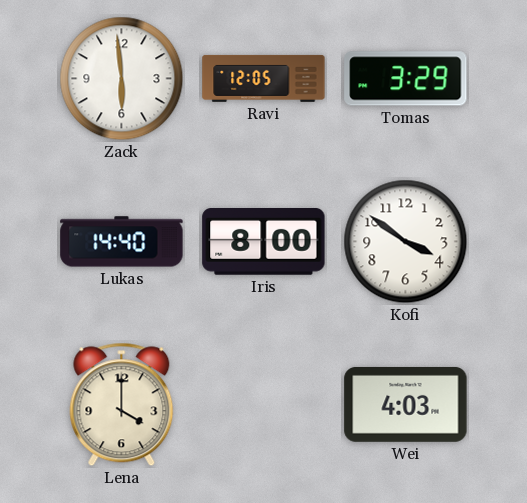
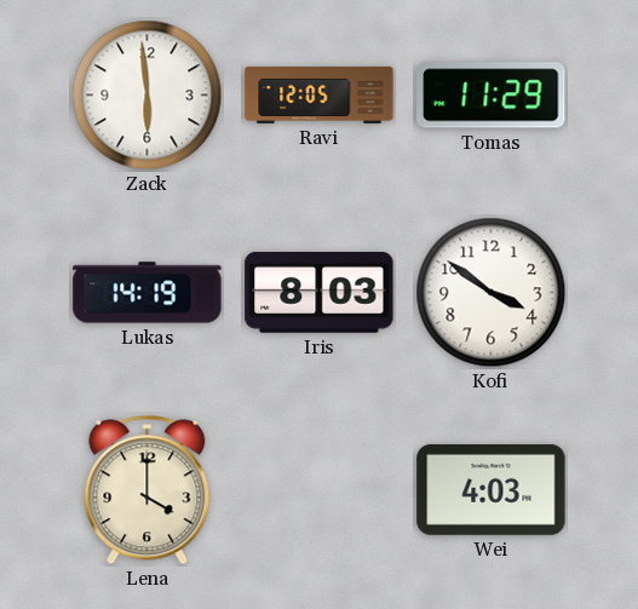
Tomas: 3:29 -> 11:29 (492, 96)
Lukas: 14:40 -> 14:19 (148, 293)
Iris: 8:00 -> 8:03 (320, 293)
